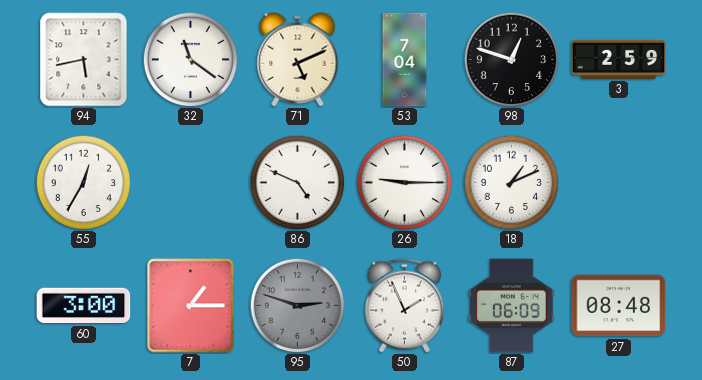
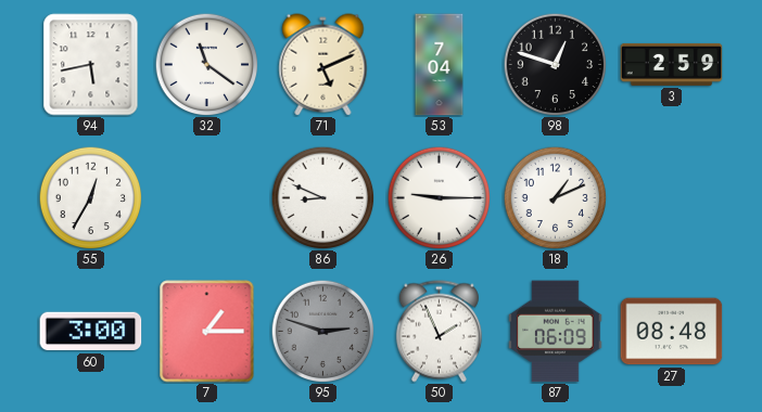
86: 4:49 -> 8:49 (322, 197)
